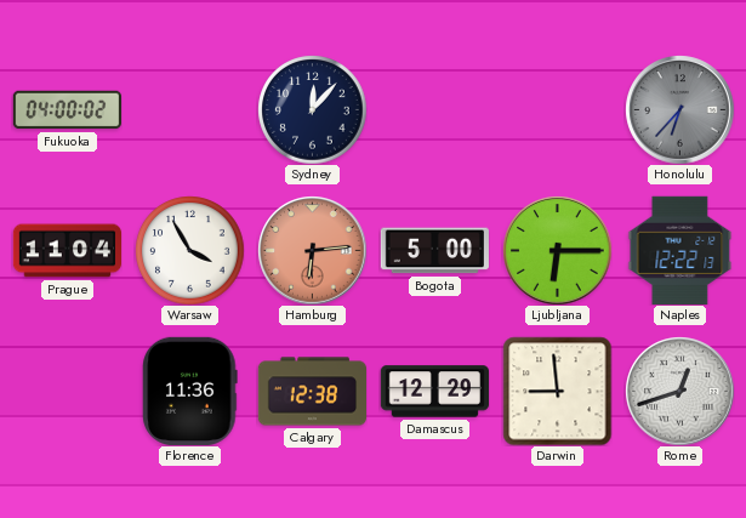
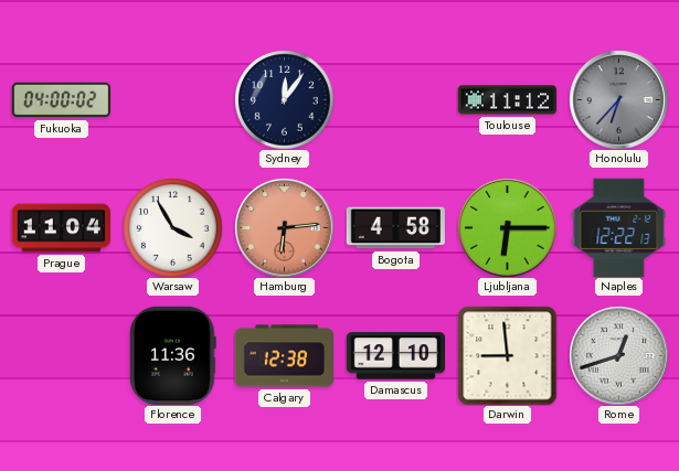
Sydney: 12:07 -> 12:06 (284, 99)
Toulouse: none -> 11:12 (507, 100)
Bogota: 5:00 -> 4:58 (395, 228)
Damascus: 12:29 -> 12:10 (395, 356)
